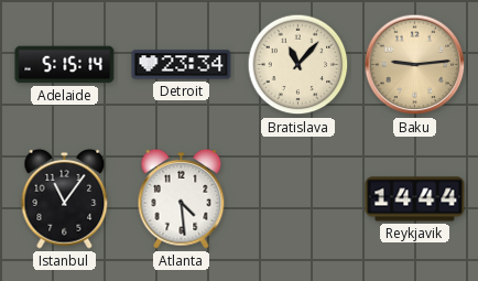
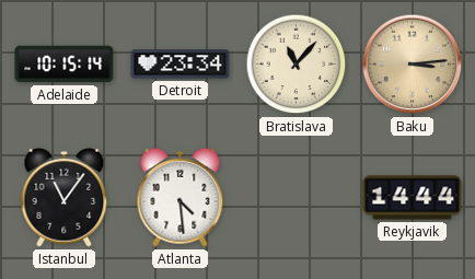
Adelaide: 5:15 -> 10:15 (65, 65)
Baku: 9:14 -> 3:14 (413, 65)
